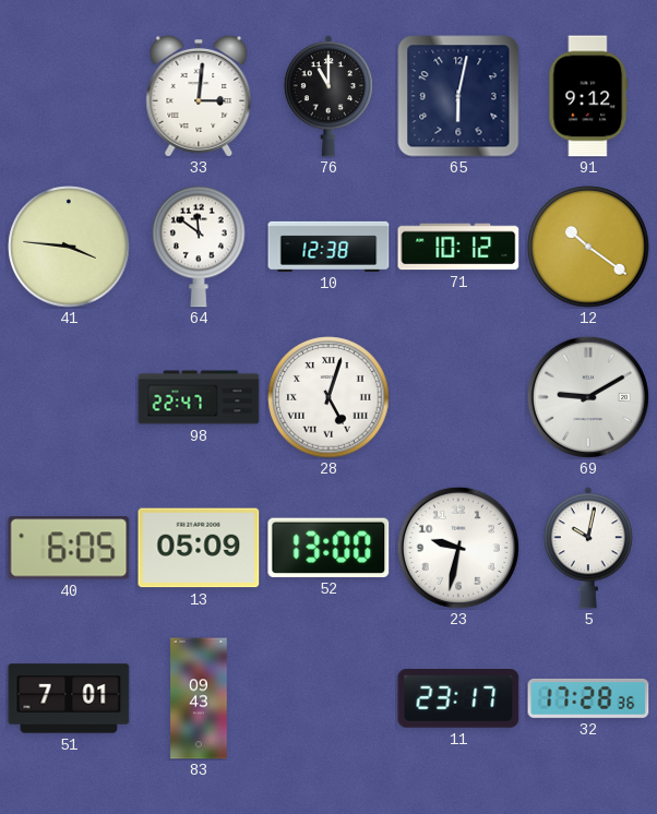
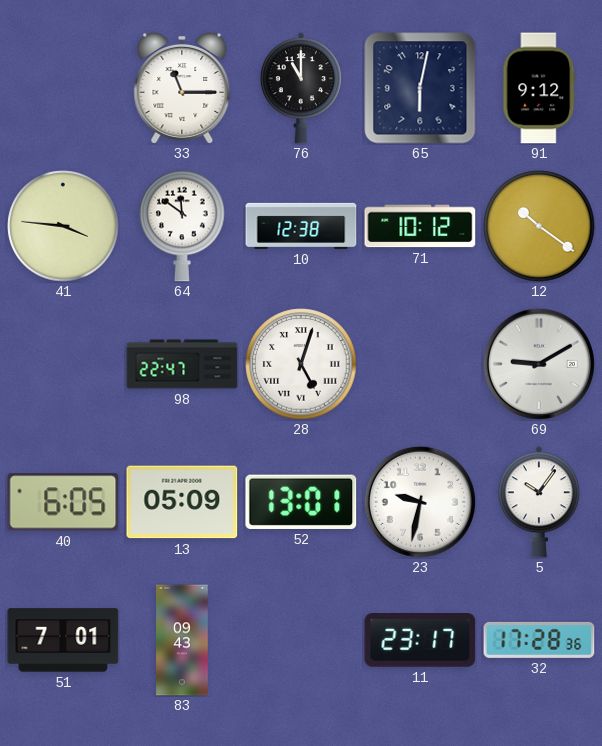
33: 3:01 -> 11:15 (182, 89)
52: 13:00 -> 13:01 (301, 502)
5: 10:02 -> 10:06 (539, 502)
